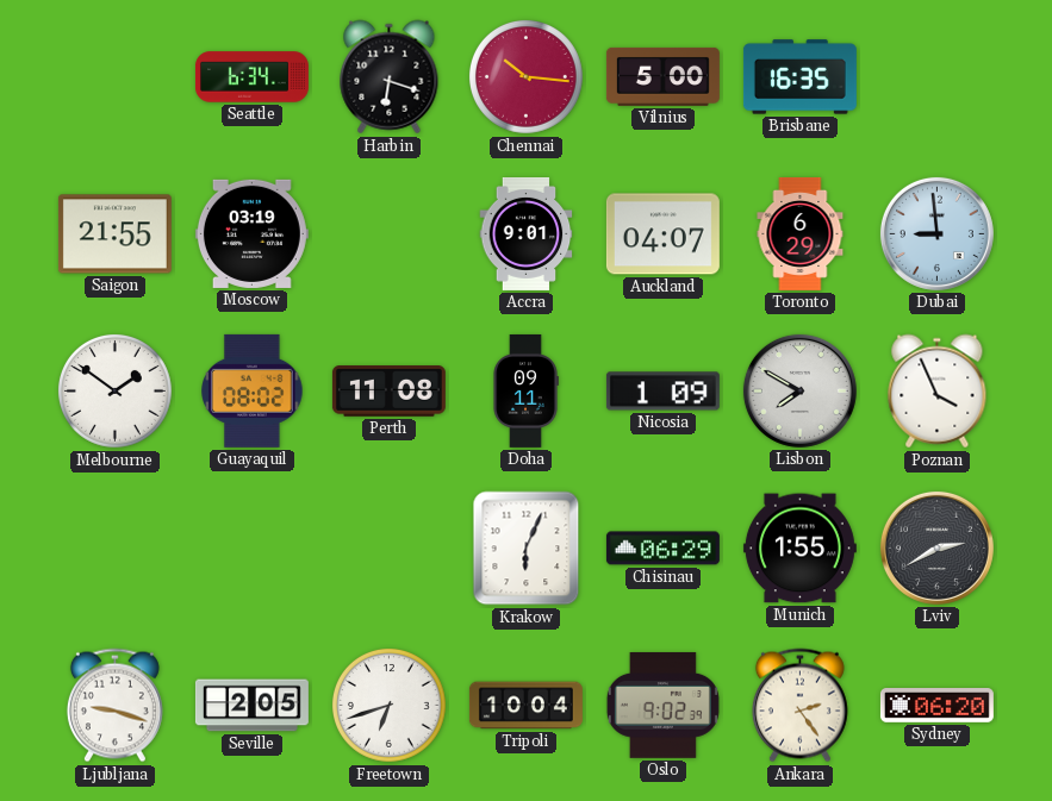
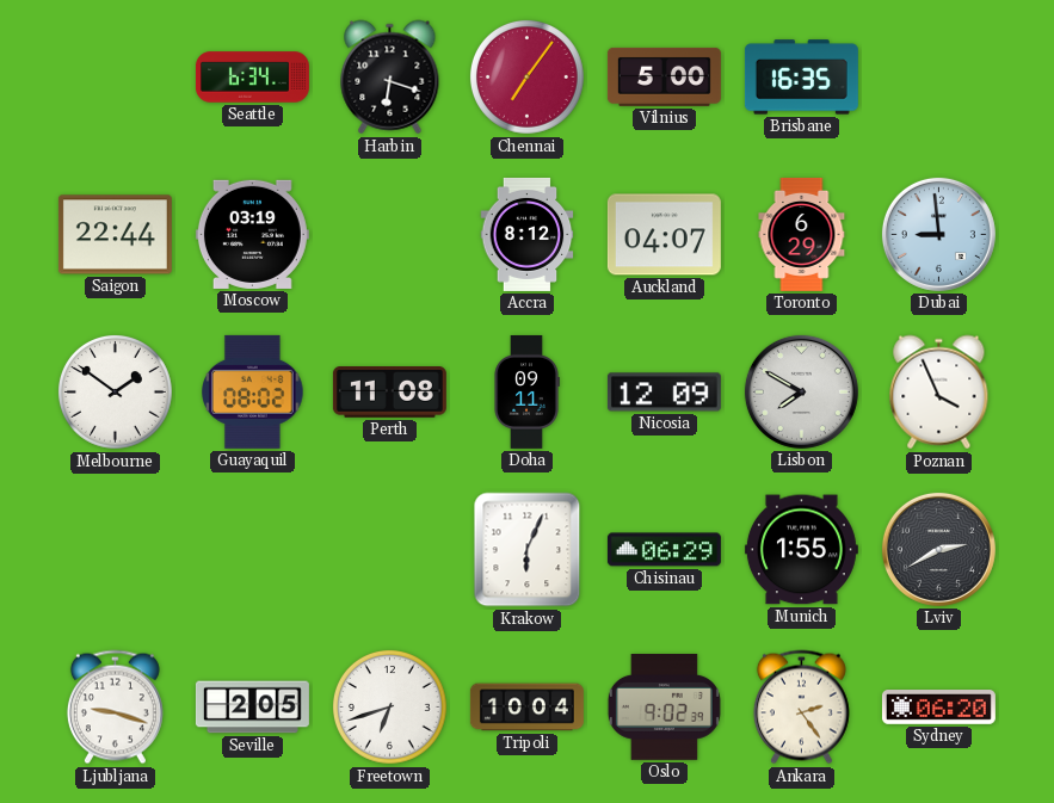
Chennai: 10:16 -> 7:06 (528, 78)
Saigon: 21:55 -> 22:44 (115, 235)
Accra: 9:01 -> 8:12 (528, 234)
Nicosia: 1:09 -> 12:09 (664, 393)
